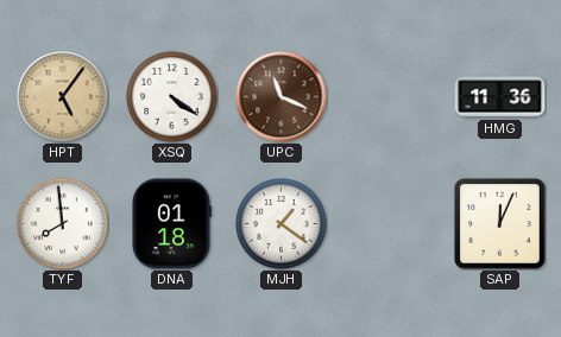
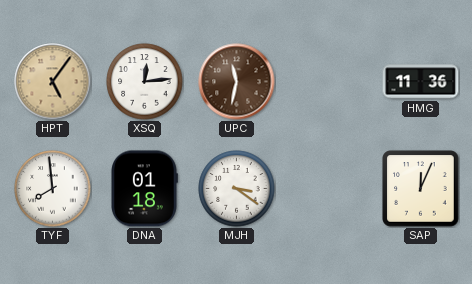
XSQ: 4:21 -> 12:14 (145, 82)
UPC: 11:19 -> 11:32 (237, 82)
MJH: 1:21 -> 3:21 (237, 189)
